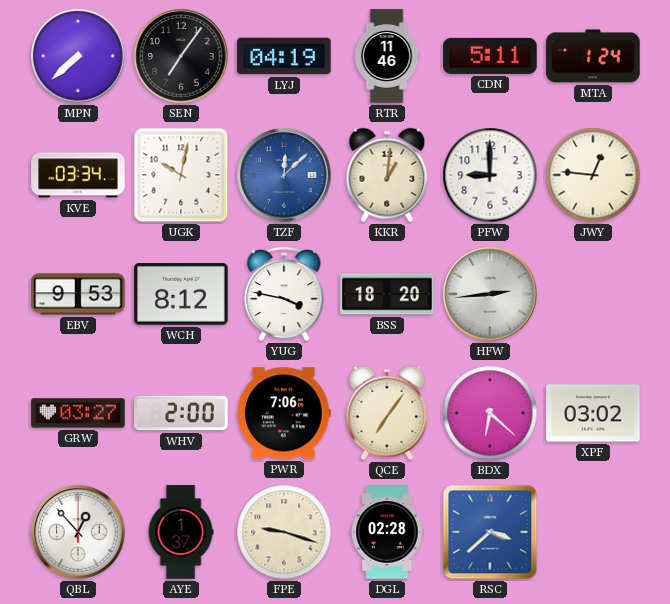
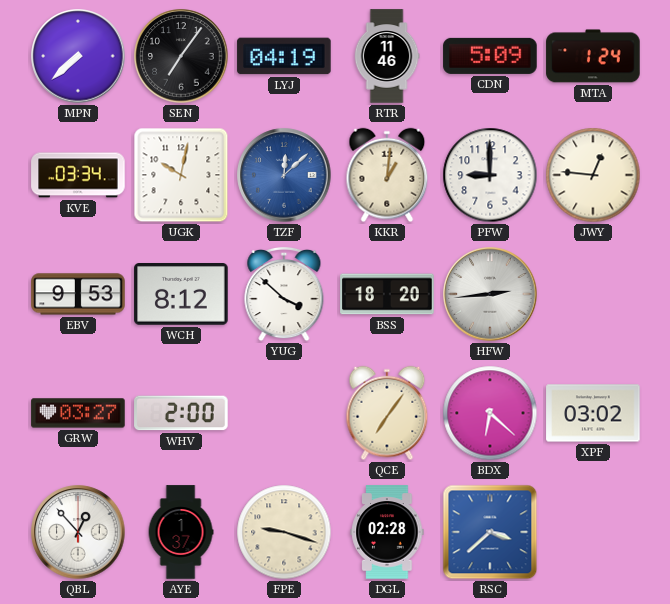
CDN: 5:11 -> 5:09 (490, 56)
YUG: 3:47 -> 3:52 (284, 294)
PWR: 7:06 -> none (285, 413)
